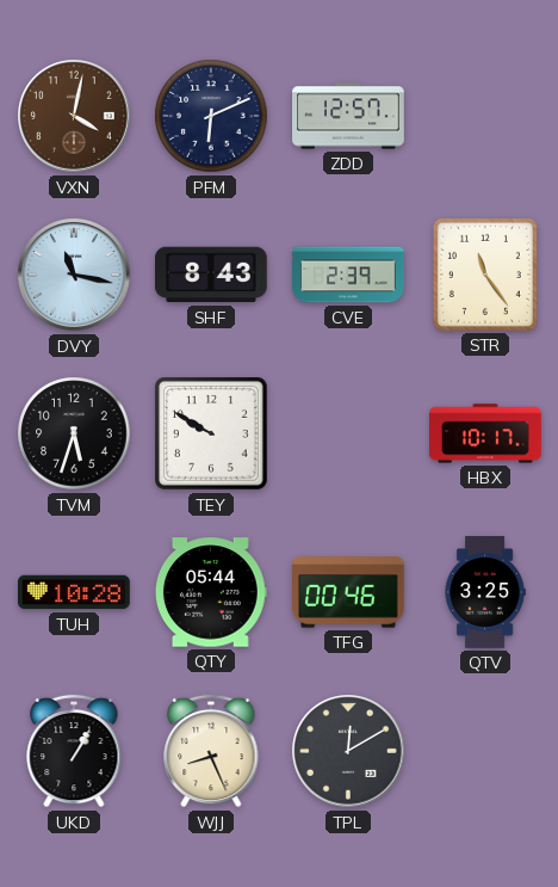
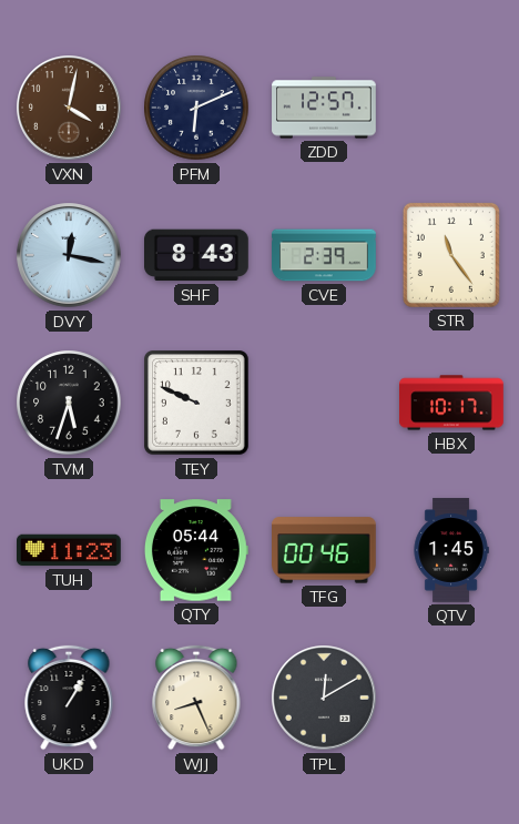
DVY: 11:17 -> 12:17 (69, 255)
TEY: 9:50 -> 9:49 (197, 404)
TUH: 10:28 -> 11:23 (70, 550)
QTV: 3:25 -> 1:45 (451, 550)
